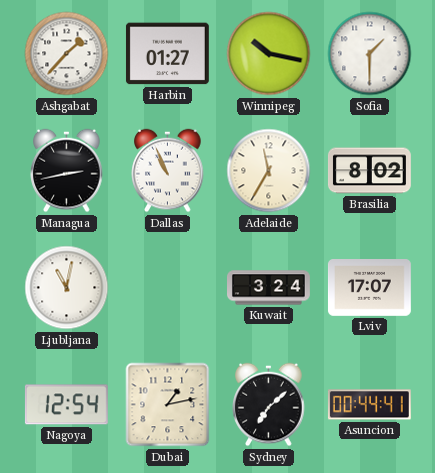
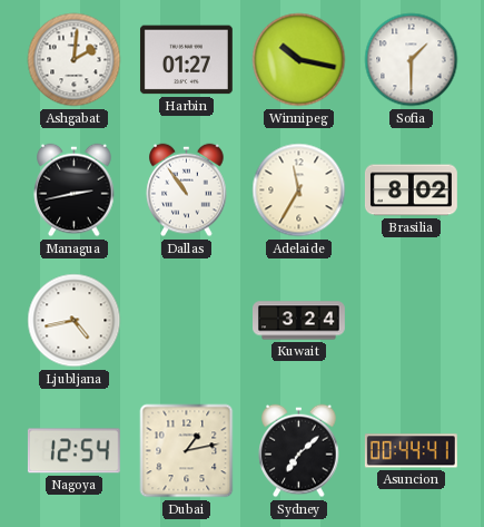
Ashgabat: 1:37 -> 2:01 (75, 60)
Dallas: 10:56 -> 10:54 (187, 191)
Ljubljana: 11:02 -> 4:43 (75, 321)
Lviv: 17:07 -> none (369, 288)
